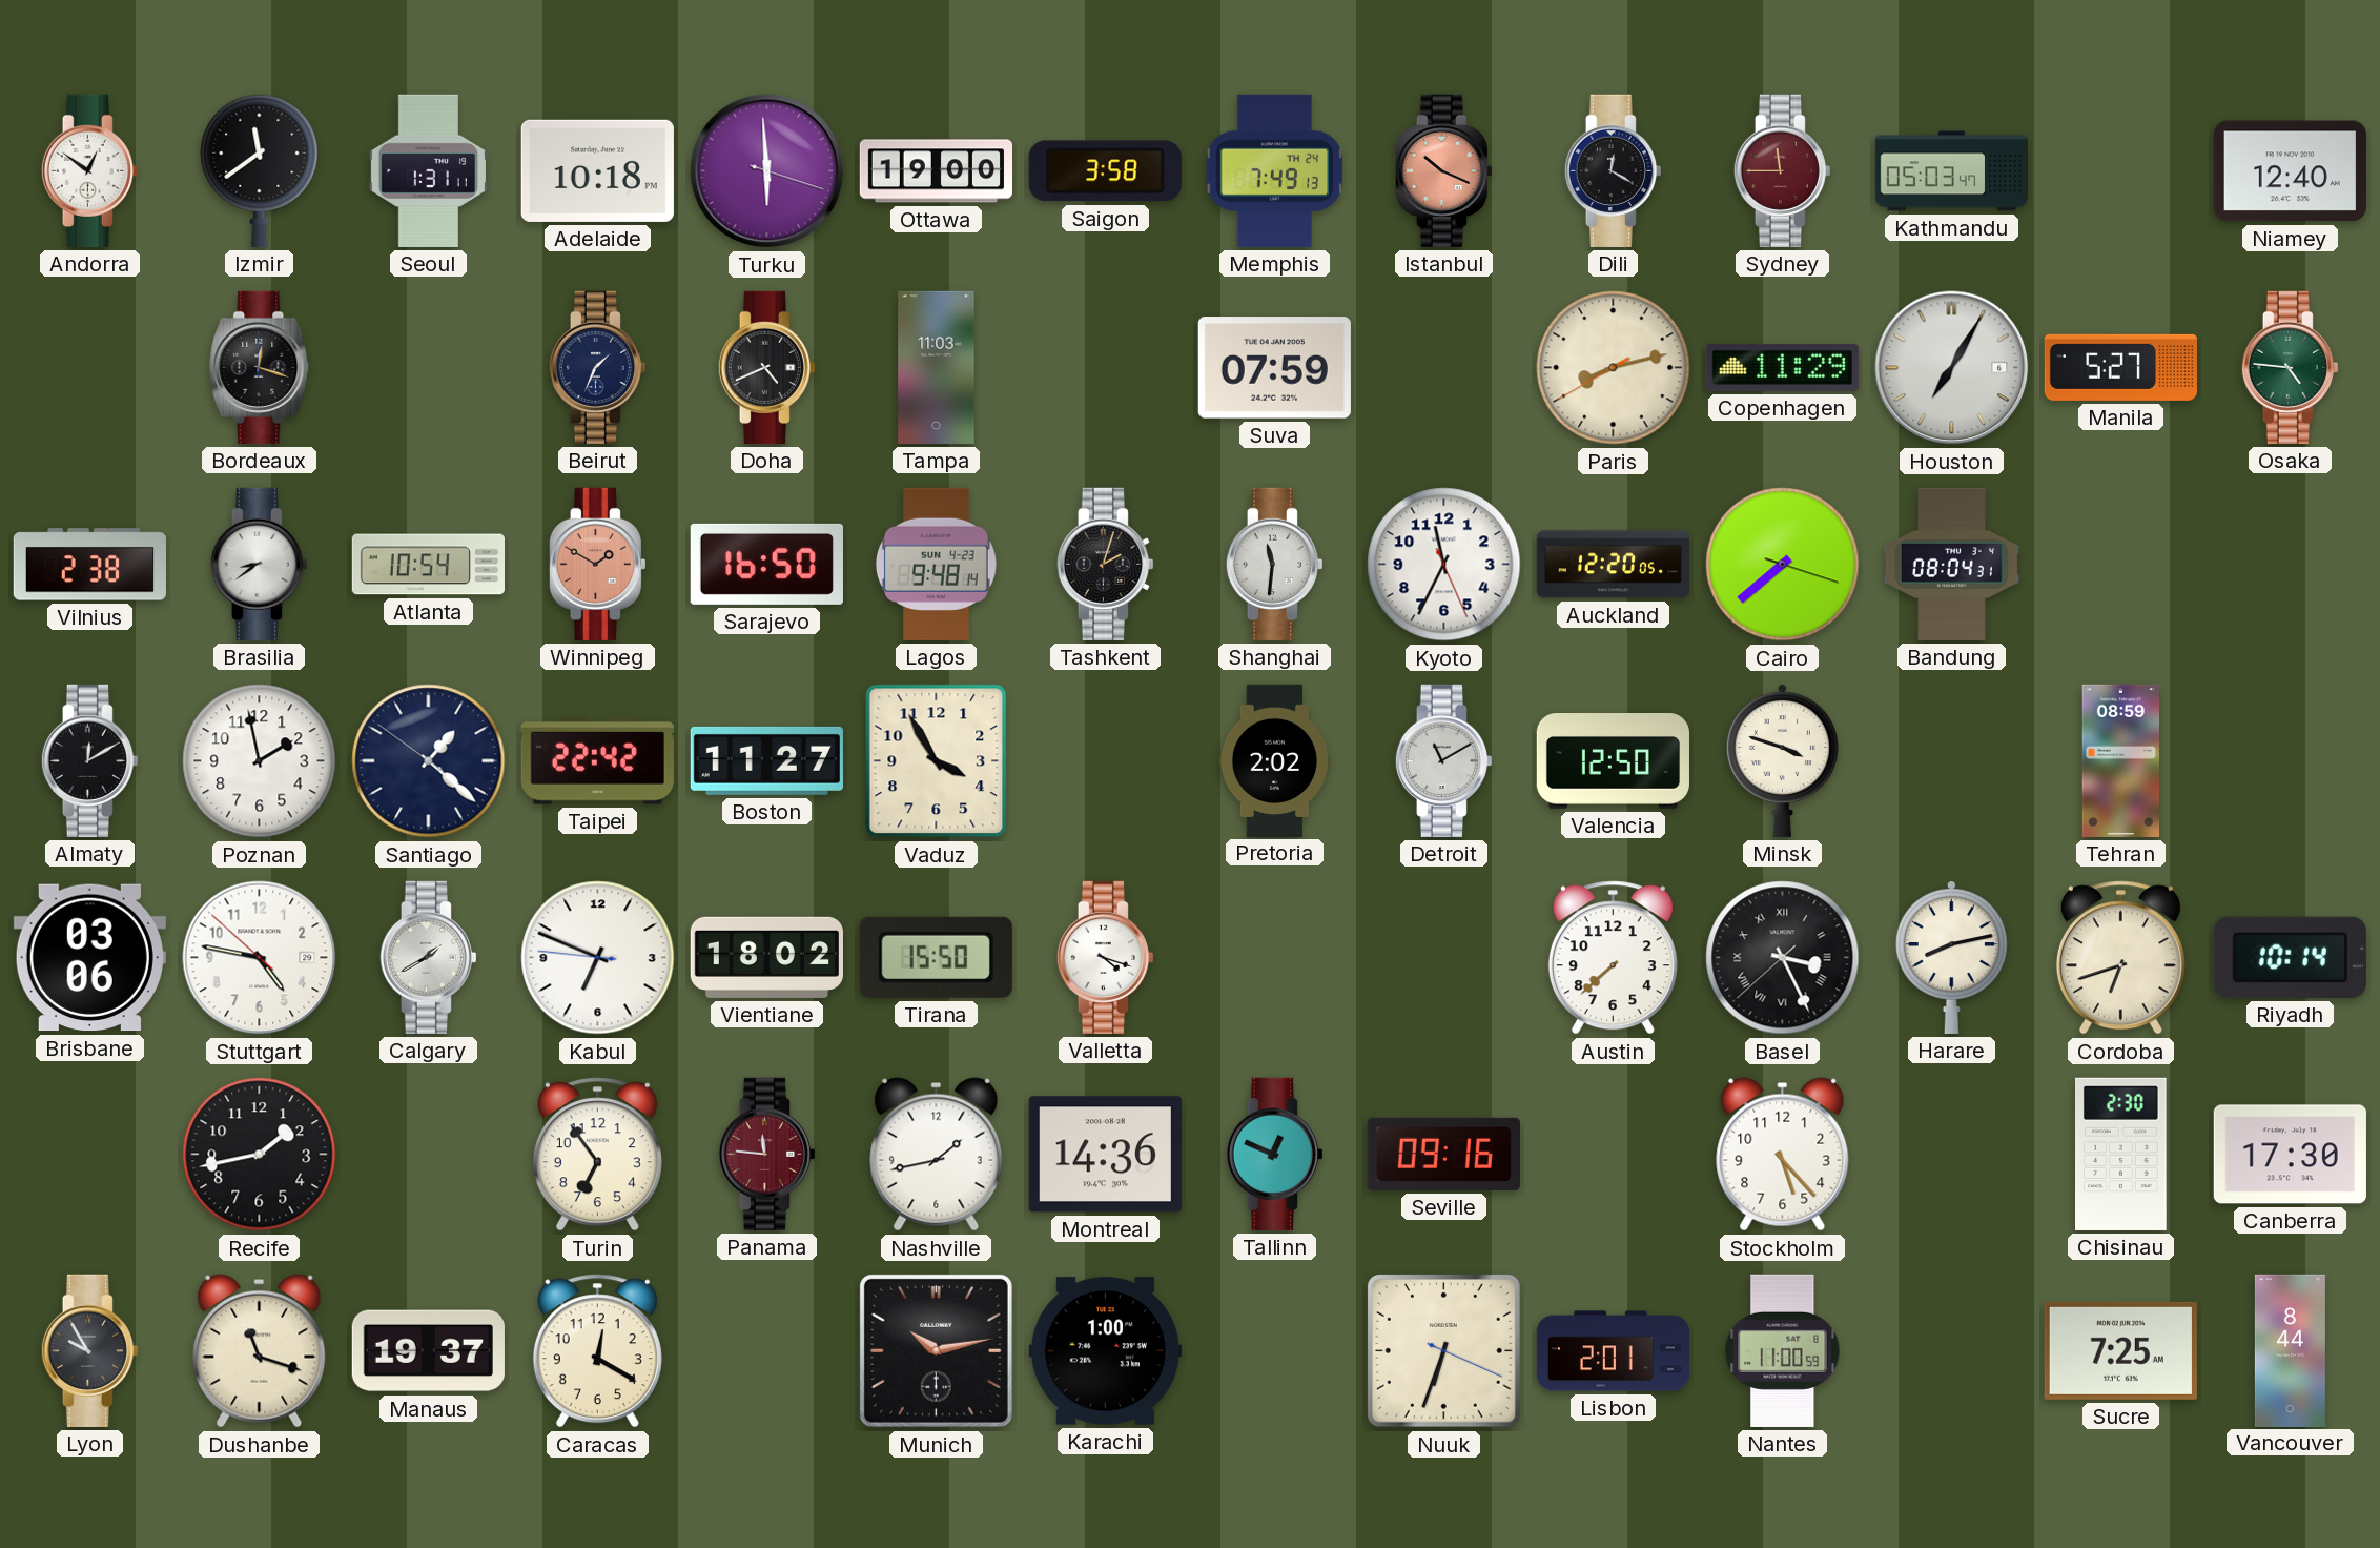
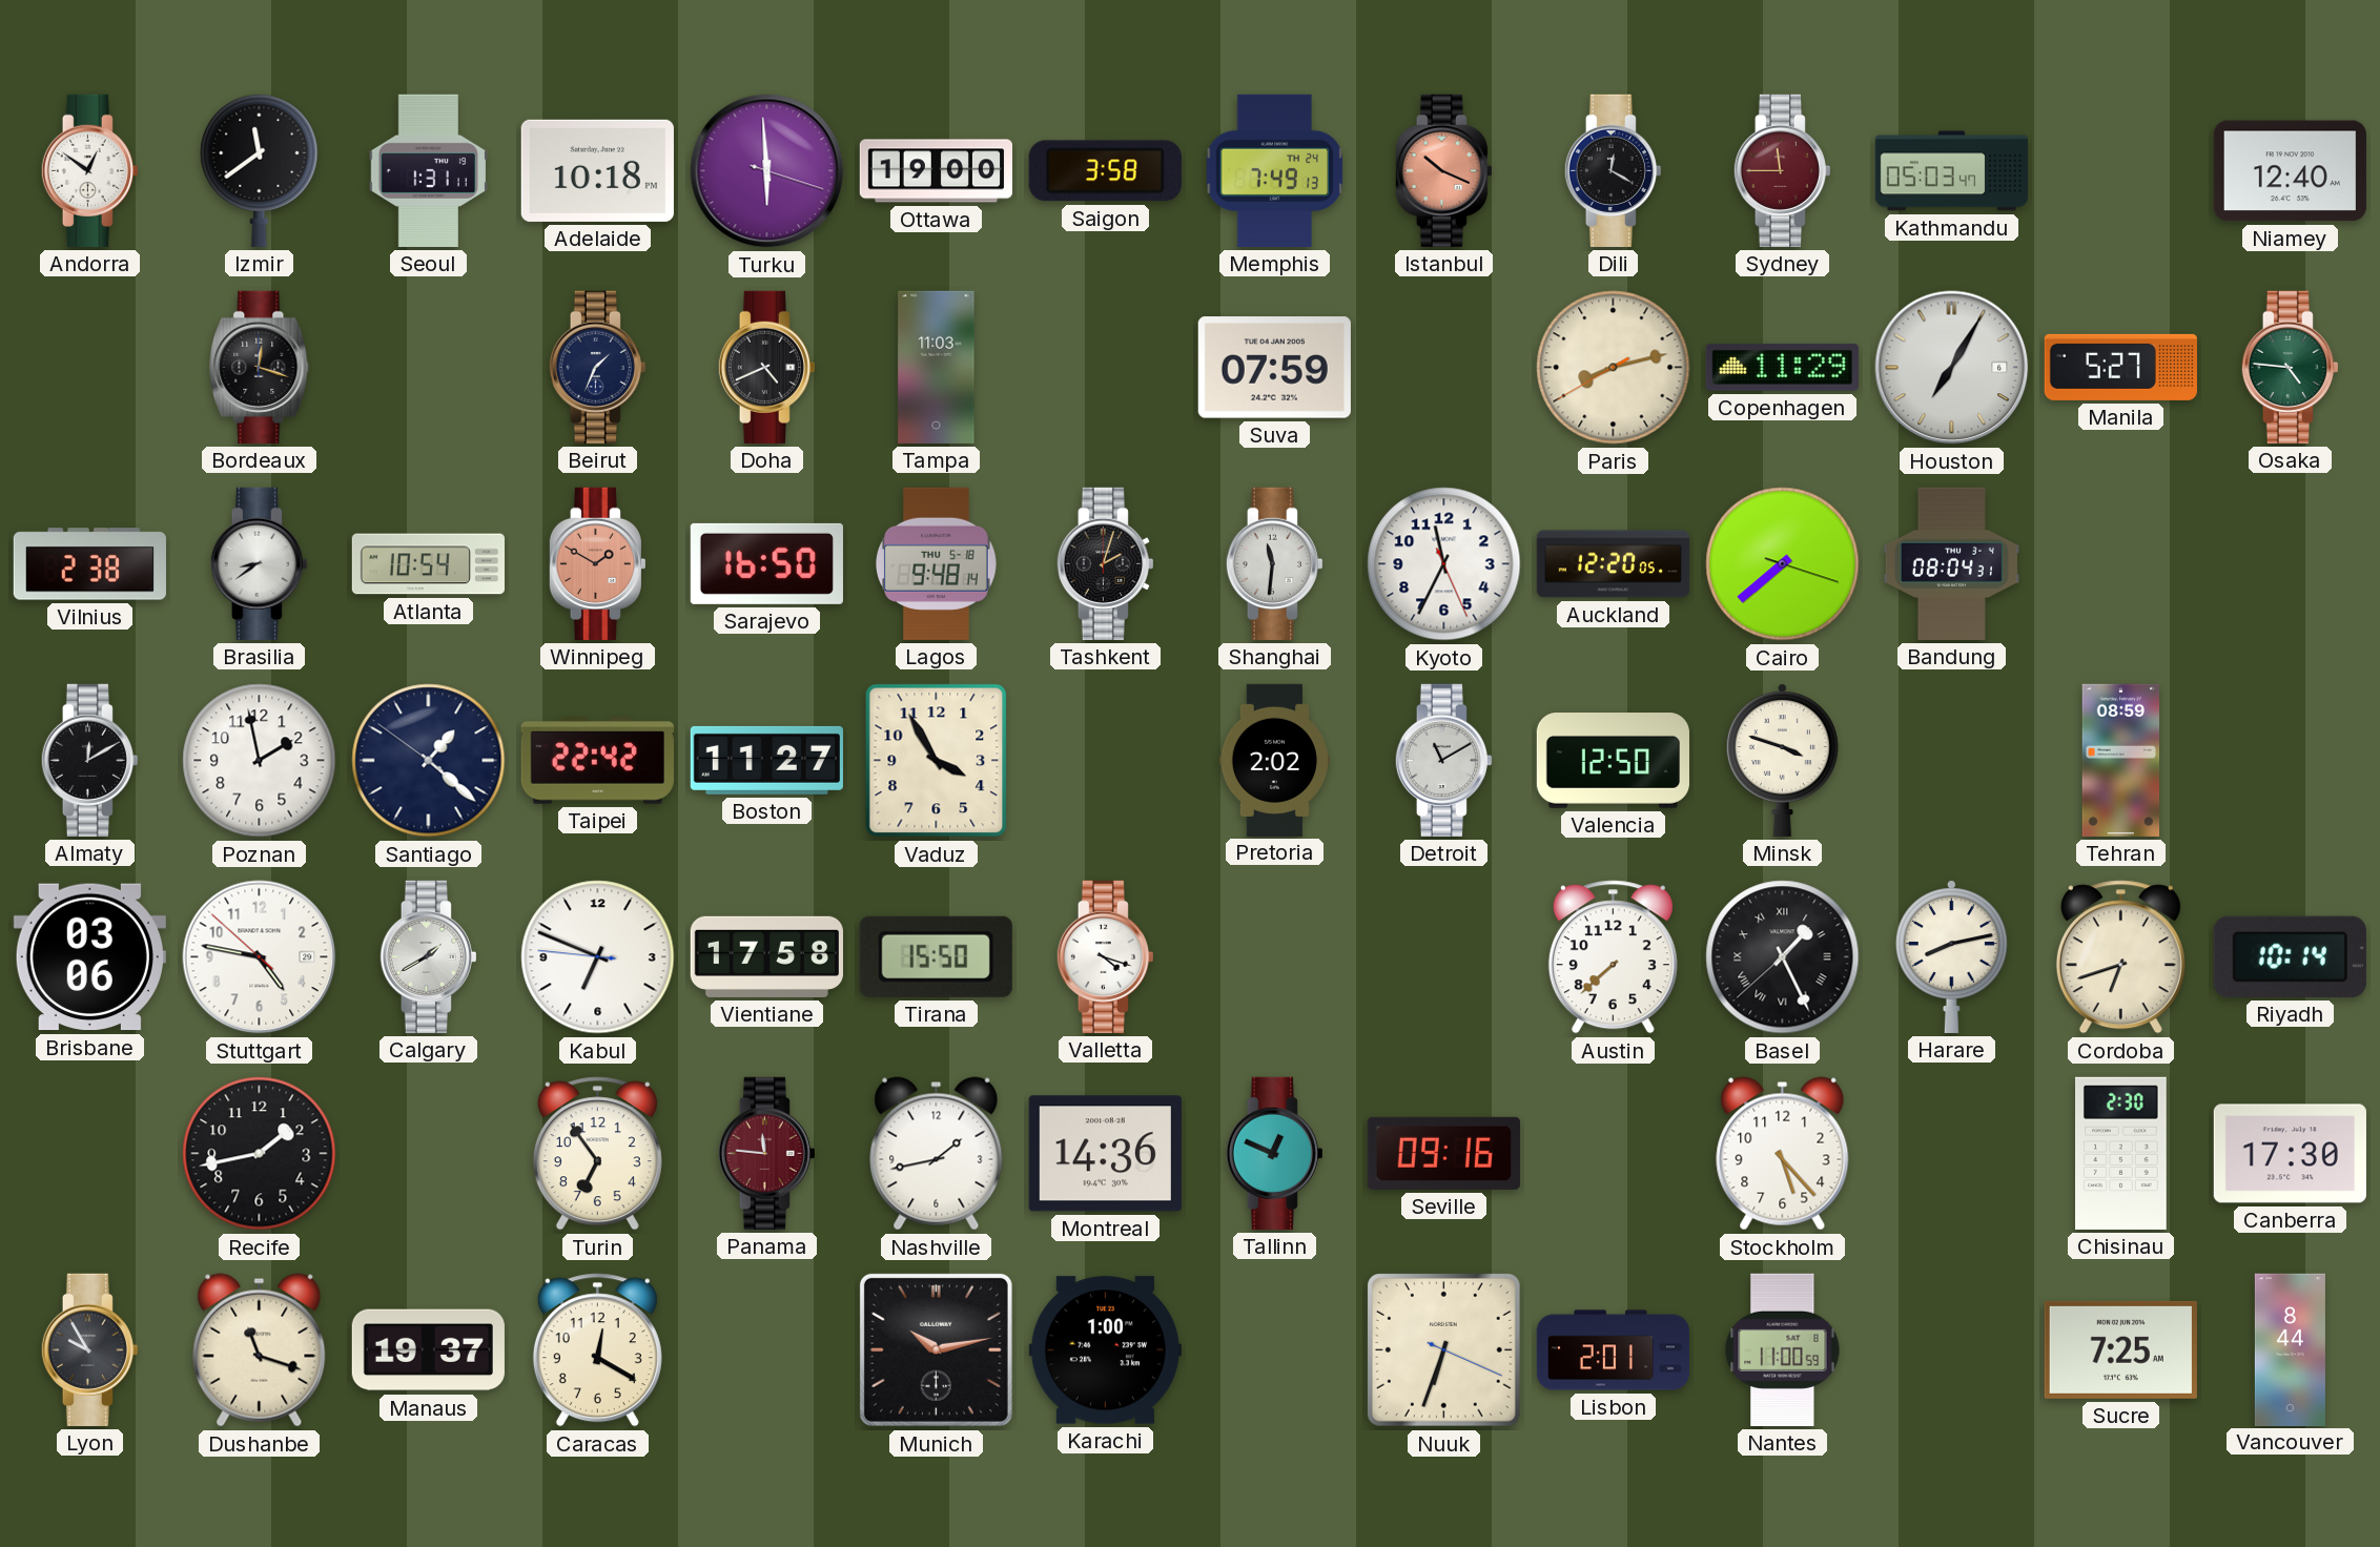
Lagos date: SUN 4-23 -> THU 5-18 (936, 563)
Vientiane: 18:02 -> 17:58 (766, 956)
Basel: 3:25 -> 1:25 (1783, 957)
